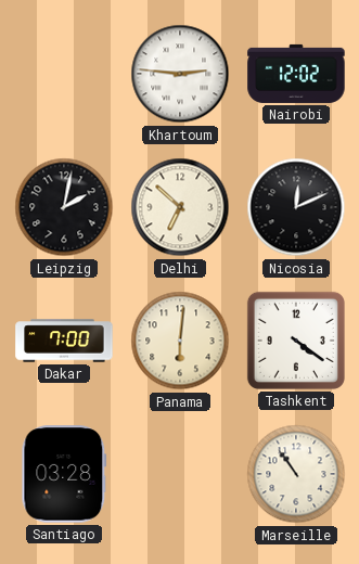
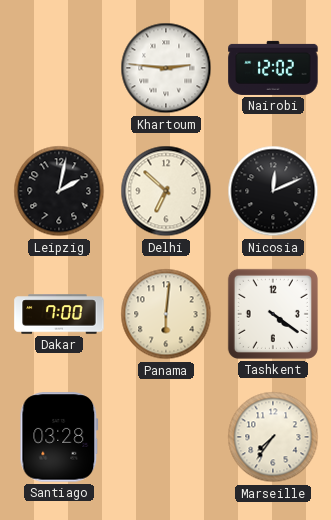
Marseille: 10:54 -> 7:36 (273, 437)
